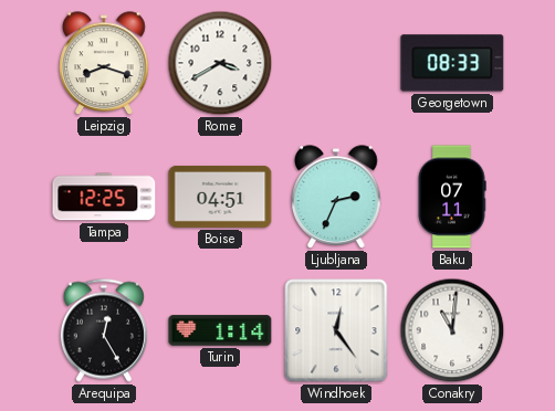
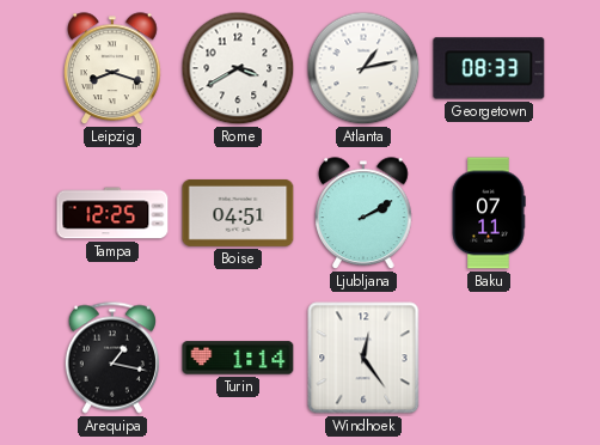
Atlanta: none -> 1:13 (363, 68)
Ljubljana: 2:34 -> 2:10 (363, 213)
Arequipa: 12:25 -> 1:17 (112, 358)
Conakry: 11:01 -> none (452, 330)
